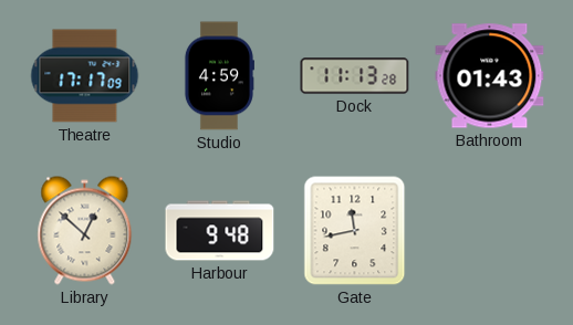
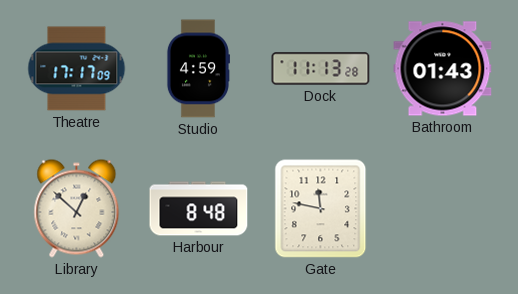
Harbour: 9:48 -> 8:48 (199, 209)
Gate: 11:43 -> 11:47 (321, 209)
